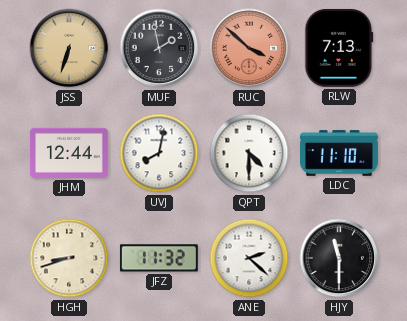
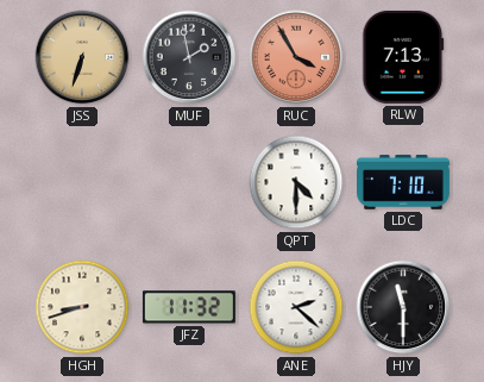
RUC: 3:52 -> 3:55 (296, 57)
JHM: 12:44 -> none (69, 153)
UVJ: 8:02 -> none (159, 153)
LDC: 11:10 -> 7:10 (404, 182)
